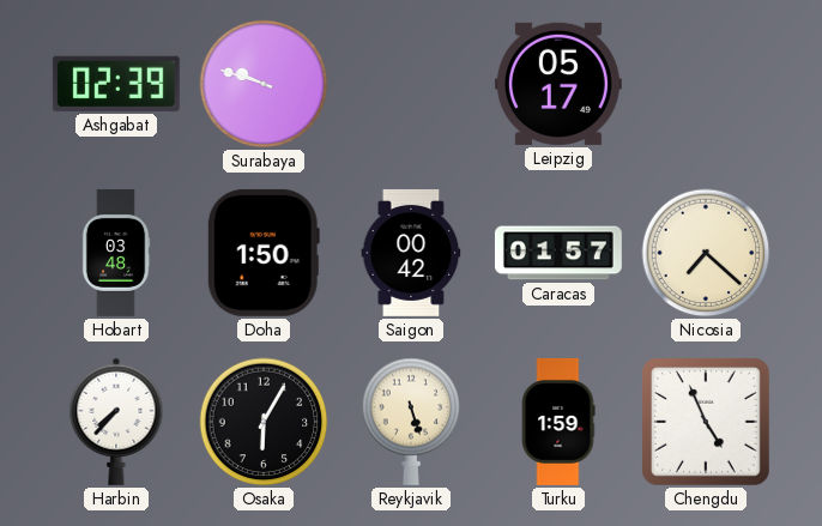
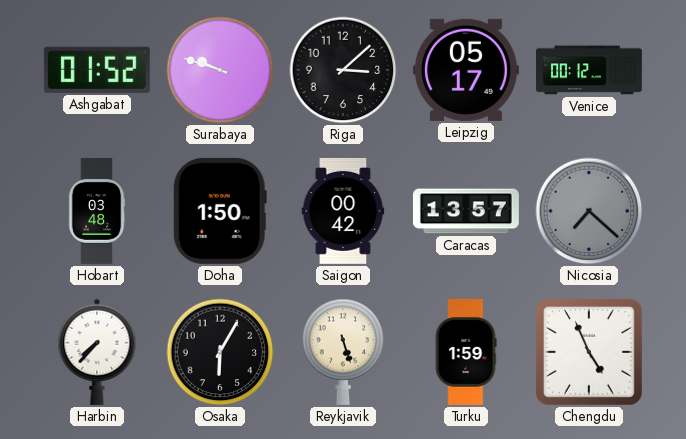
Ashgabat: 02:39 -> 01:52 (97, 70)
Riga: none -> 3:08 (343, 70)
Venice: none -> 00:12 (589, 70)
Caracas: 01:57 -> 13:57 (466, 211)
Nicosia dial: cream -> grey (589, 211)
